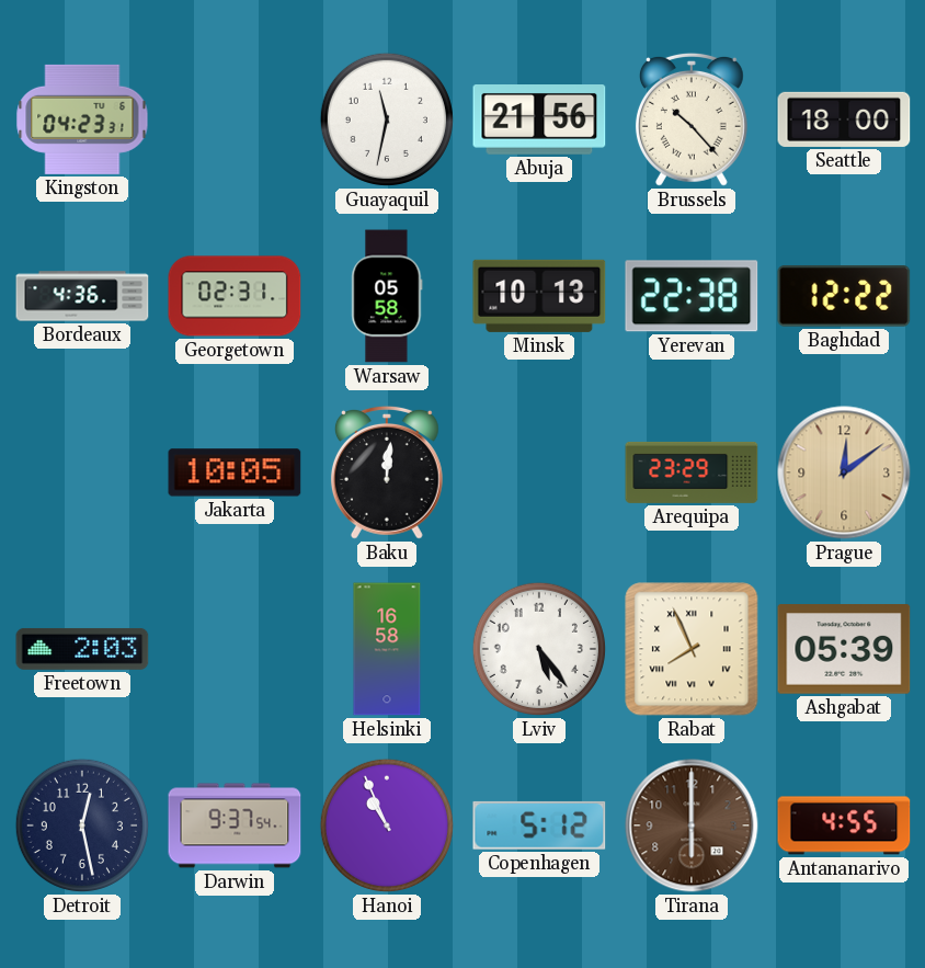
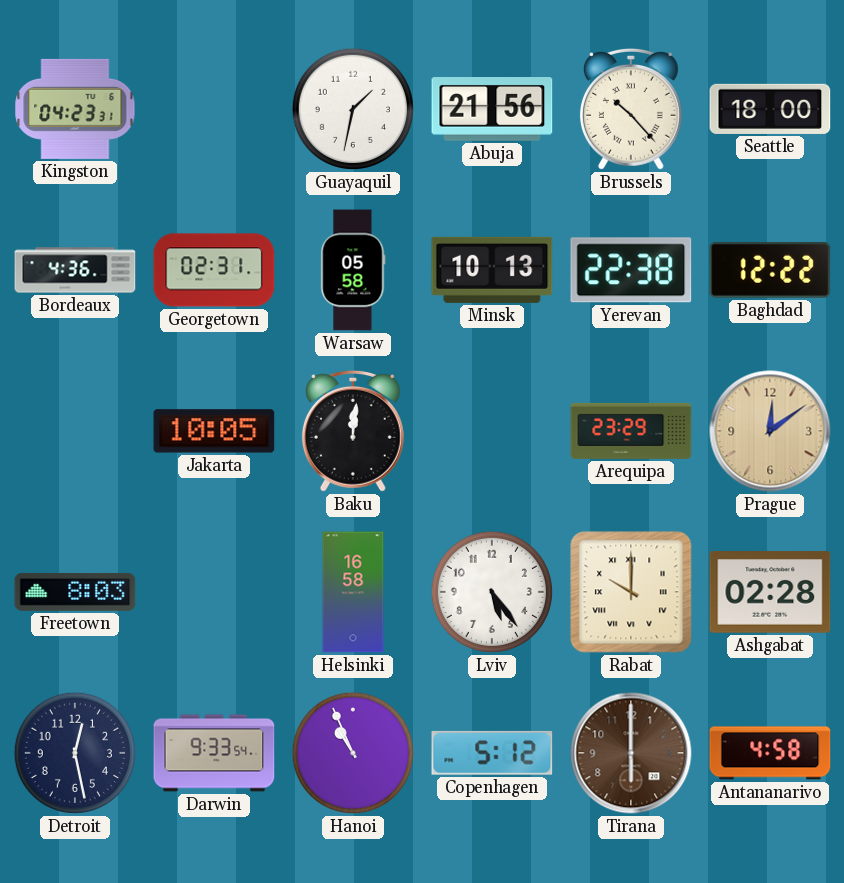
Guayaquil: 11:32 -> 1:32 (353, 109)
Freetown: 2:03 -> 8:03 (75, 592)
Rabat: 7:56 -> 10:00 (631, 592)
Ashgabat: 05:39 -> 02:28 (770, 592)
Darwin: 9:37 -> 9:33 (214, 753)
Antananarivo: 4:55 -> 4:58 (770, 753)
